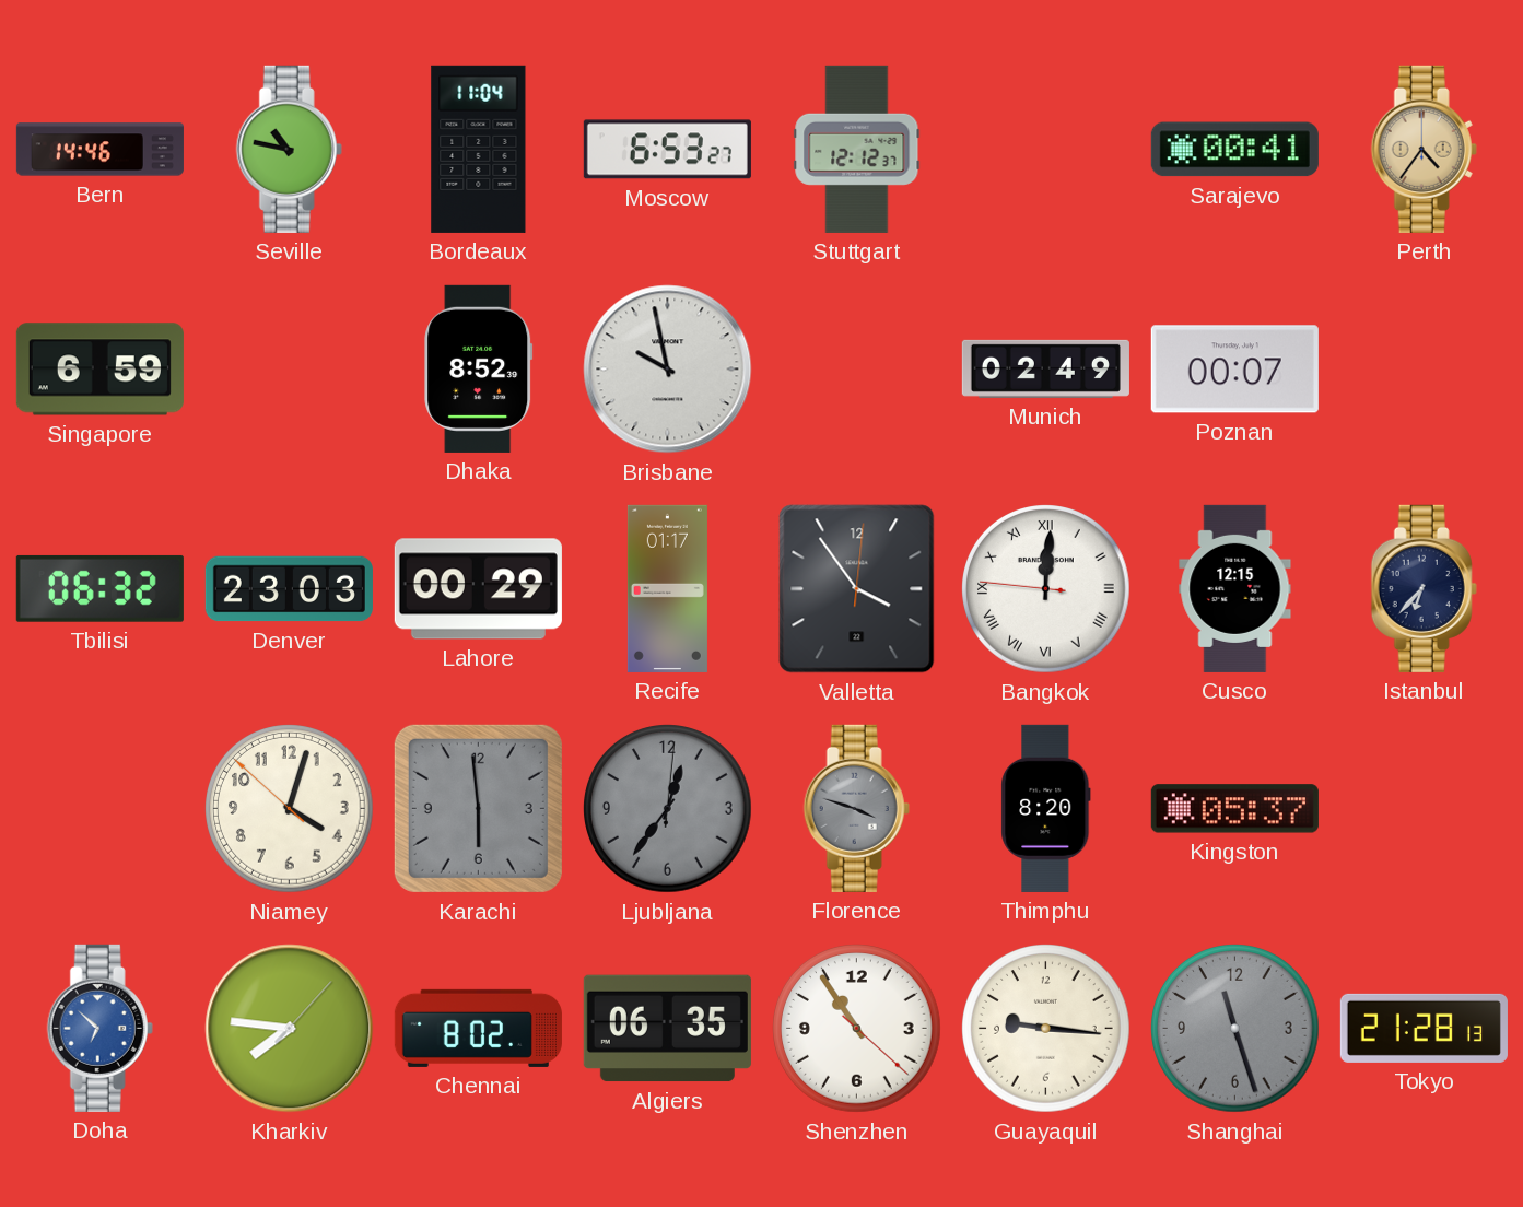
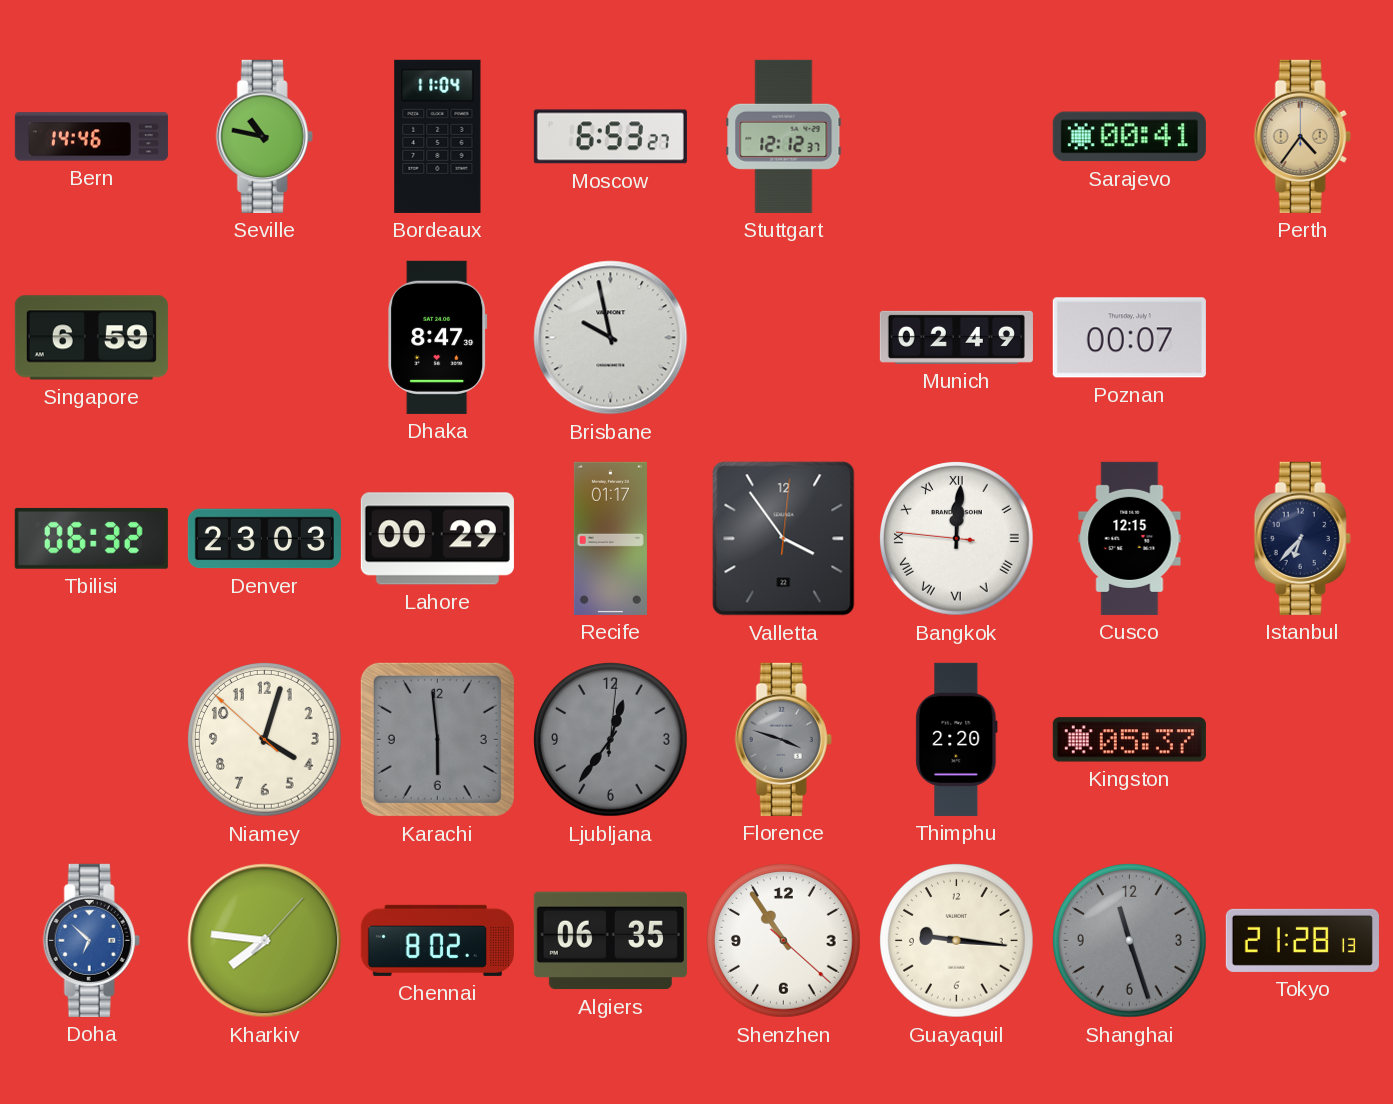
Dhaka: 8:52 -> 8:47 (438, 337)
Thimphu: 8:20 -> 2:20 (957, 739)
